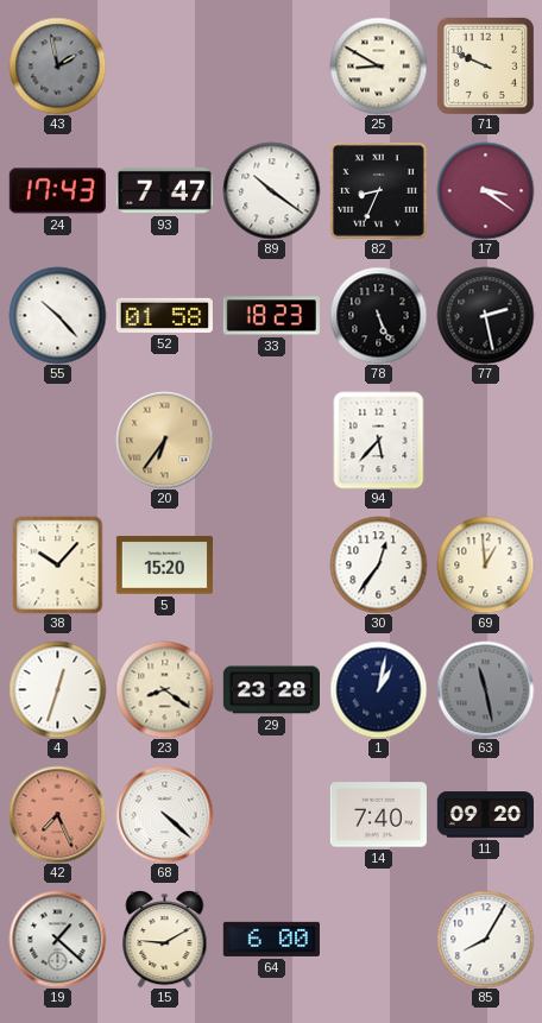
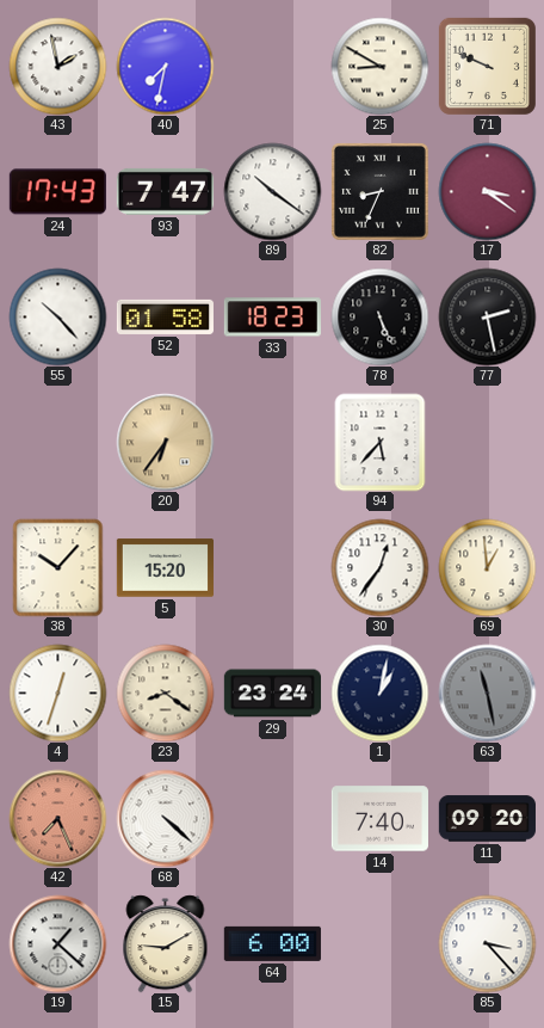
43 dial: grey -> white (57, 66)
40: none -> 7:32 (165, 66)
29: 23:28 -> 23:24 (272, 694)
85: 8:05 -> 3:23 (487, 943)
